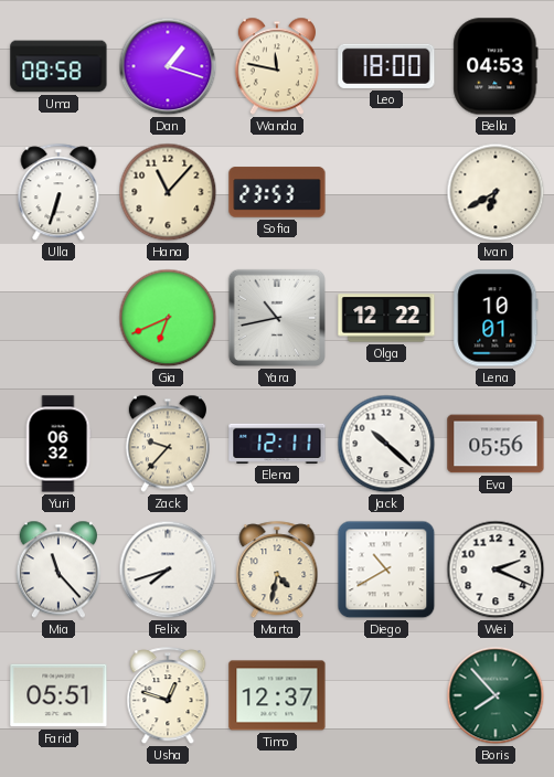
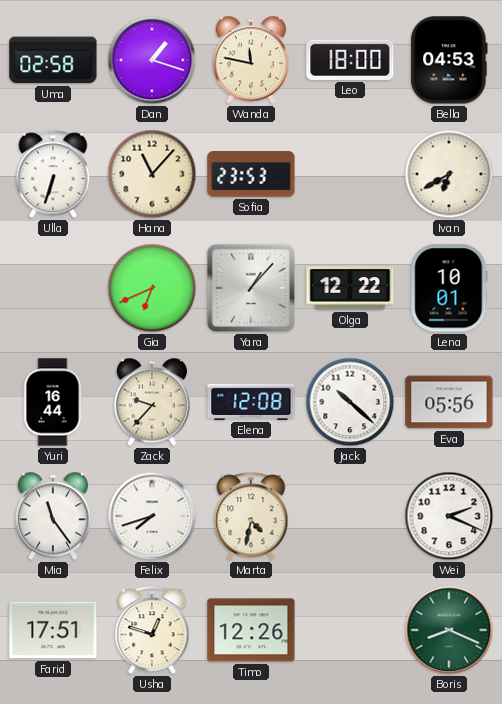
Uma: 08:58 -> 02:58 (53, 60)
Yara: 10:43 -> 1:07 (251, 288)
Yuri: 06:32 -> 16:44 (53, 402)
Elena: 12:11 -> 12:08 (251, 402)
Mia: 11:23 -> 11:24 (52, 516)
Diego: 10:40 -> none (386, 570)
Farid: 05:51 -> 17:51 (53, 630)
Timo: 12:37 -> 12:26 (251, 630)
Boris: 7:53 -> 8:19 (449, 630)
